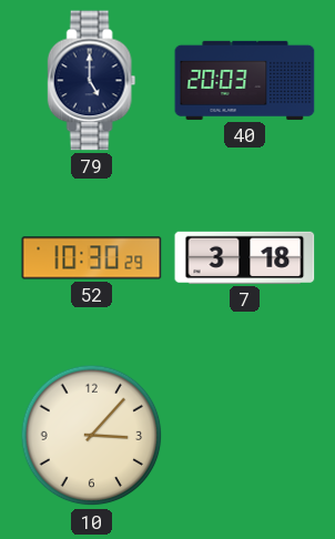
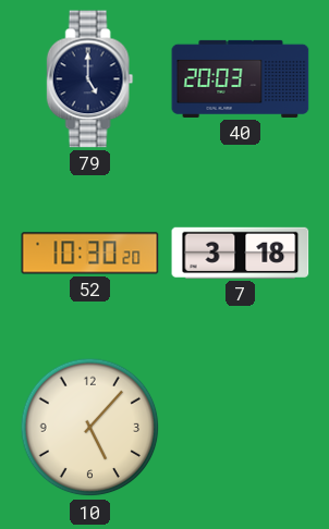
52: 10:30:29 -> 10:30:20 (90, 254)
10: 3:07 -> 5:07 (90, 428)
